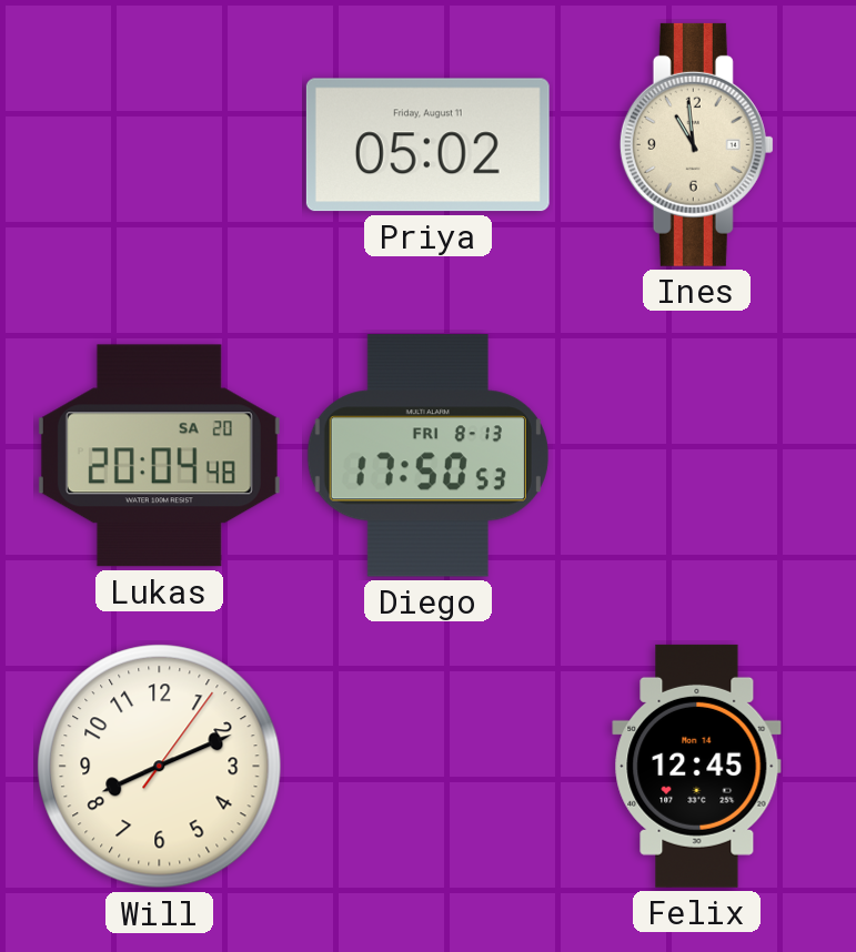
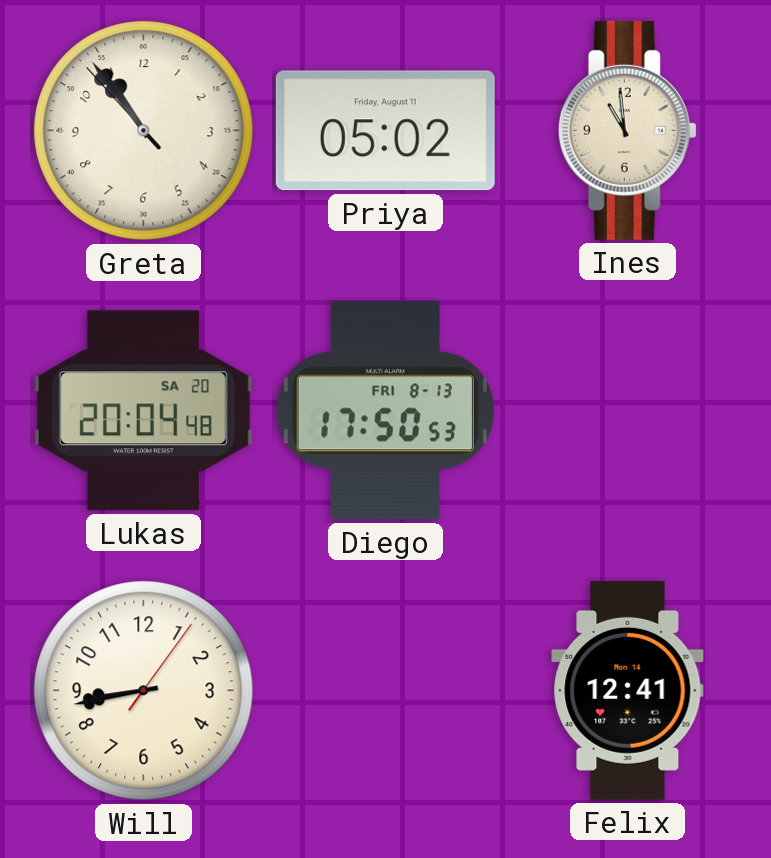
Greta: none -> 10:53 (144, 131)
Will: 8:11 -> 8:43 (144, 691)
Felix: 12:45 -> 12:41 (628, 690)
